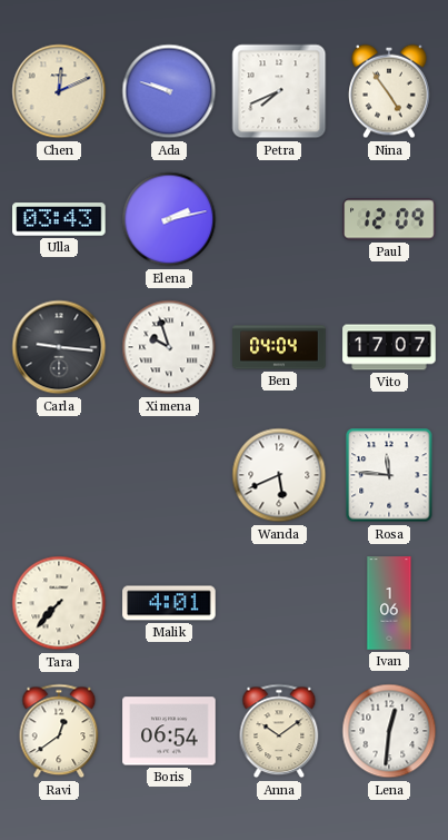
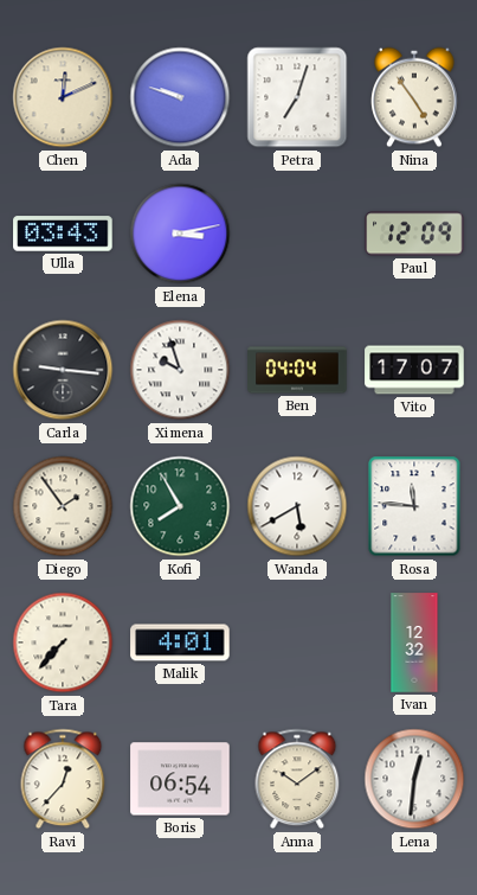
Petra: 7:41 -> 7:03 (297, 97)
Elena: 2:13 -> 3:13 (180, 234)
Diego: none -> 1:54 (63, 506)
Kofi: none -> 7:55 (180, 506)
Wanda: 5:41 -> 5:40 (297, 506)
Ivan: 1:06 -> 12:32 (414, 643)
Ravi: 12:39 -> 12:37 (63, 779)
